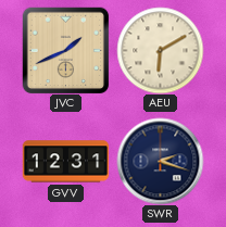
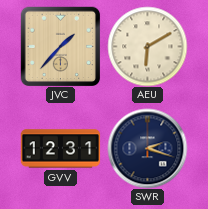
JVC: 1:41 -> 1:37 (60, 46)
